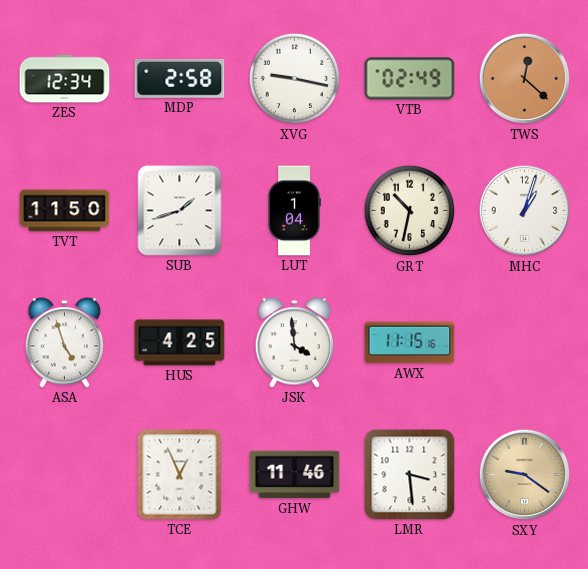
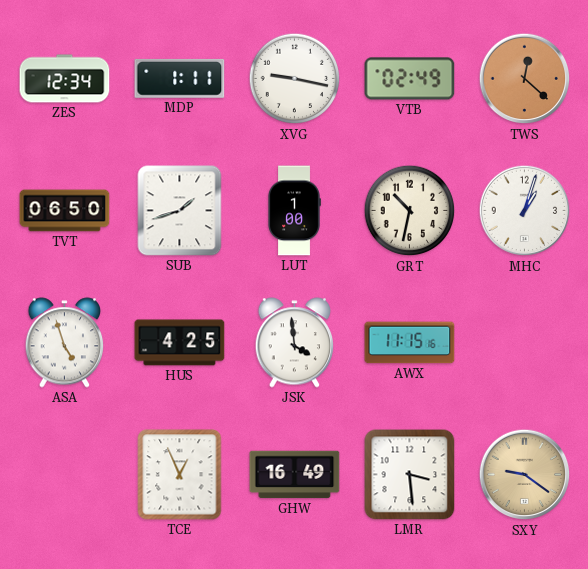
MDP: 2:58 -> 1:11 (180, 78)
TVT: 11:50 -> 06:50 (65, 211)
LUT: 1:04 -> 1:00 (294, 211)
GHW: 11:46 -> 16:49 (295, 475)
